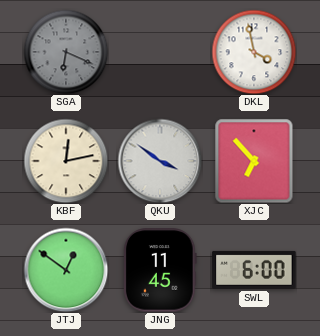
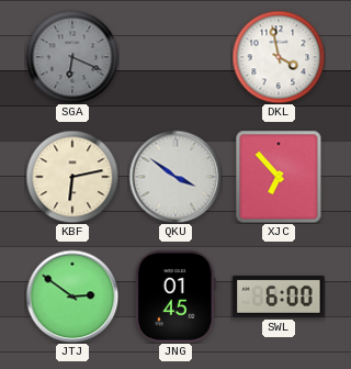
KBF: 12:13 -> 6:13 (72, 177)
JTJ: 12:51 -> 2:51 (72, 297)
JNG: 11:45 -> 01:45 (175, 297)
